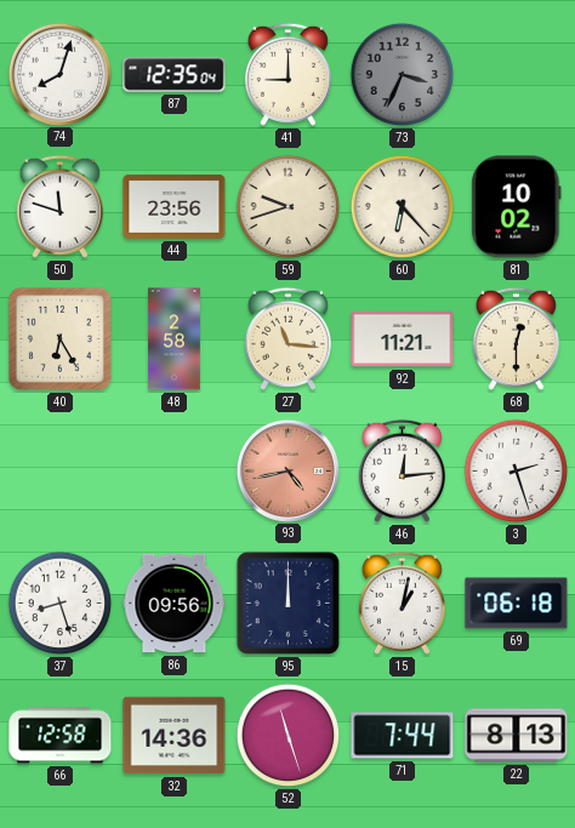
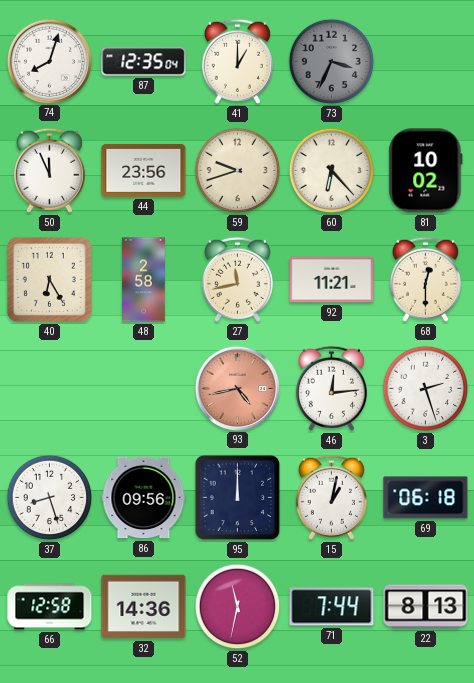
41: 9:00 -> 1:00 (237, 61)
50: 11:48 -> 11:56 (49, 170)
27: 11:16 -> 11:43 (237, 279)
52: 11:27 -> 11:32 (238, 607)
